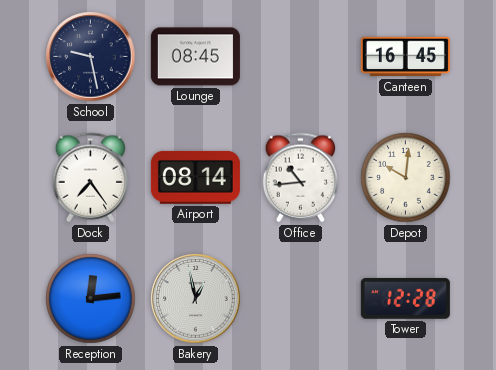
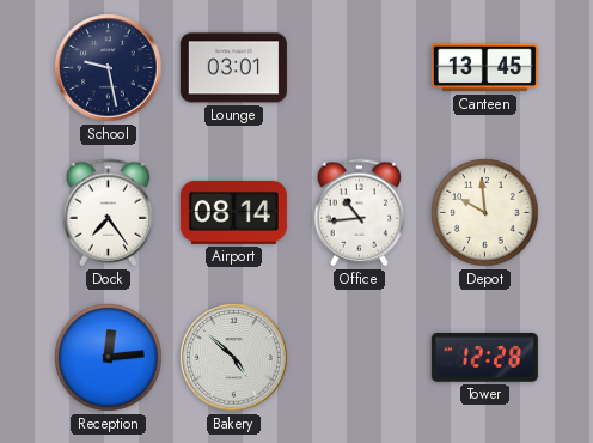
Lounge: 08:45 -> 03:01 (233, 68)
Canteen: 16:45 -> 13:45 (484, 68)
Depot: 10:01 -> 9:59 (485, 213)
Bakery: 12:58 -> 4:52 (234, 358)
